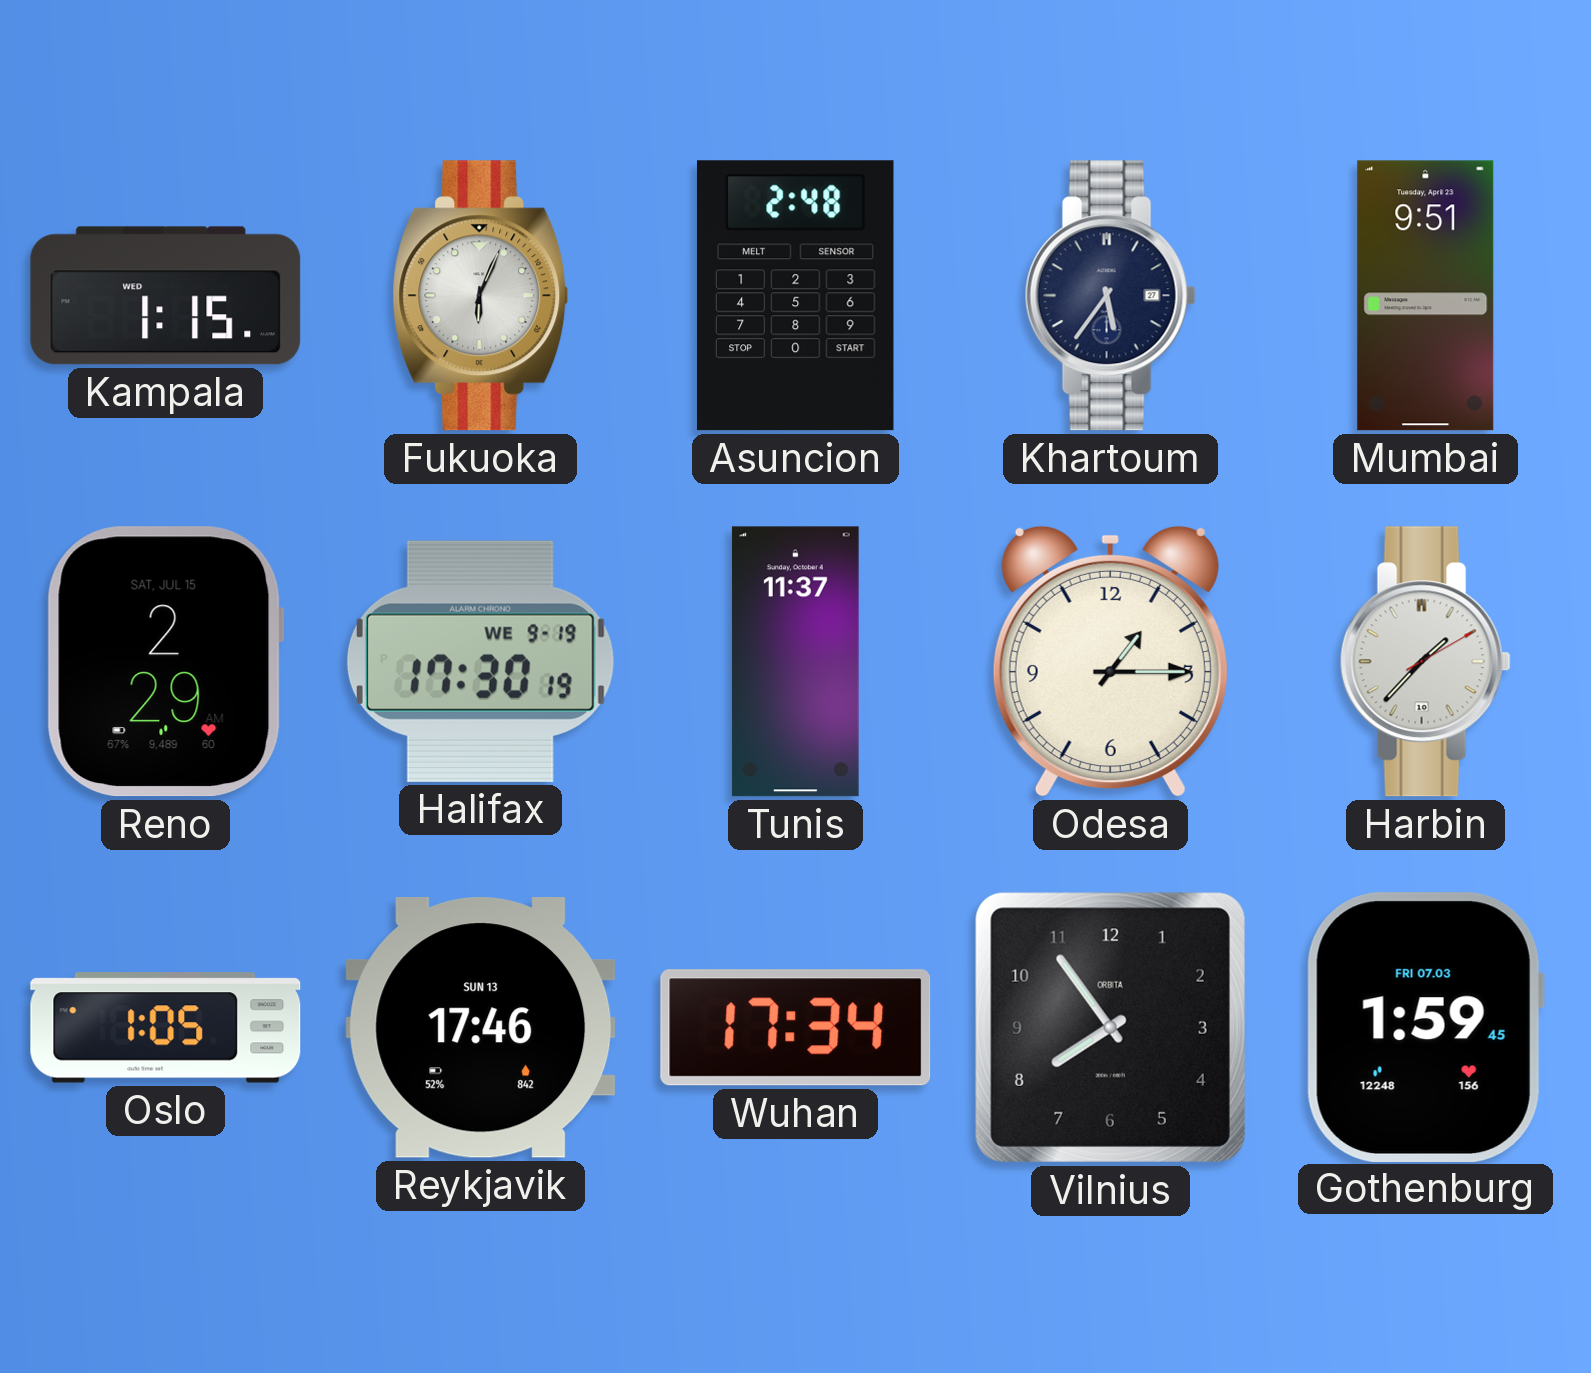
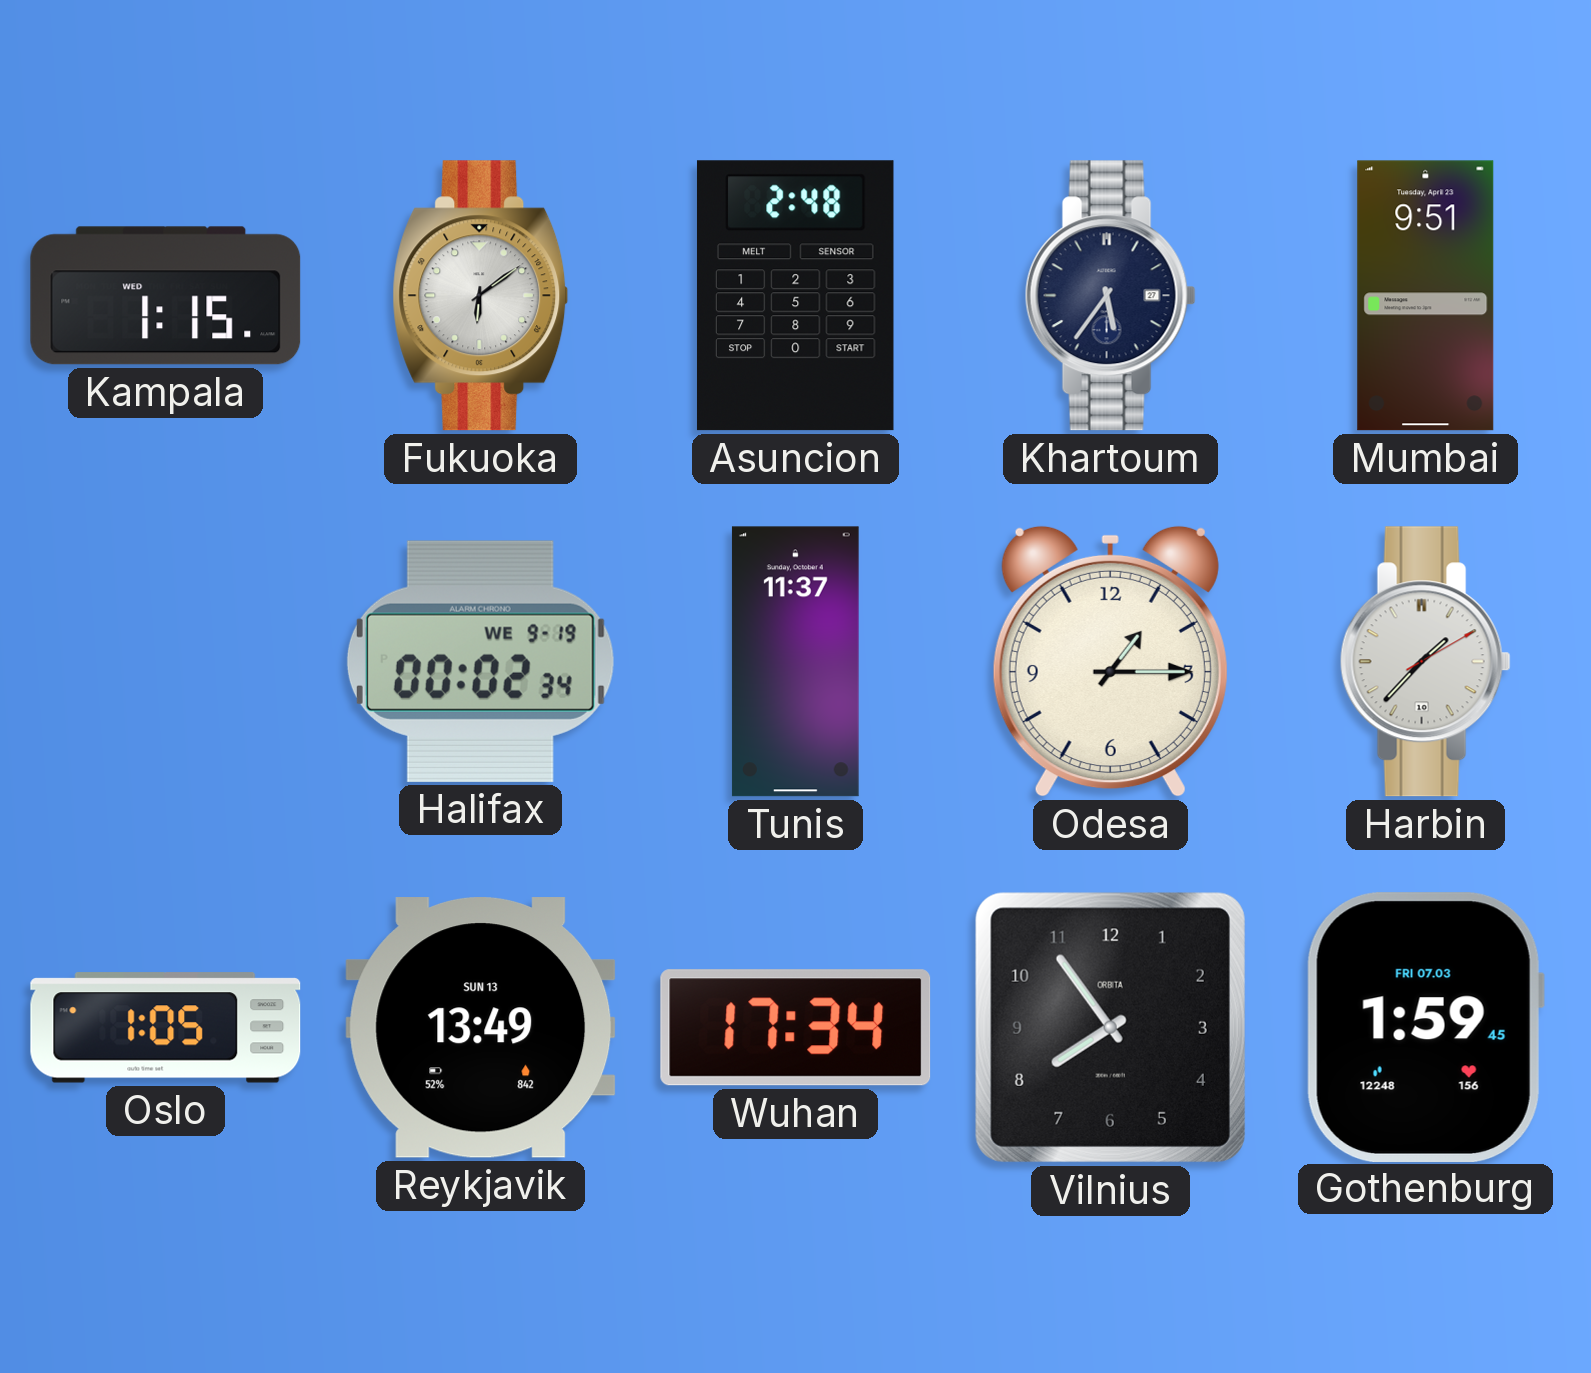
Fukuoka: 6:04 -> 6:09 (481, 296)
Reno: 2:29 -> none (165, 662)
Halifax: 17:30 -> 00:02 (480, 661)
Reykjavik: 17:46 -> 13:49 (481, 1028)
